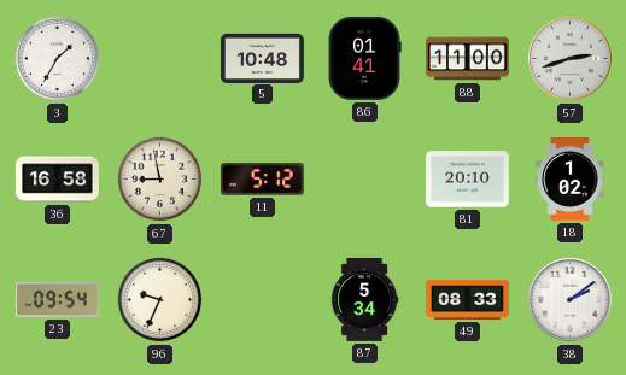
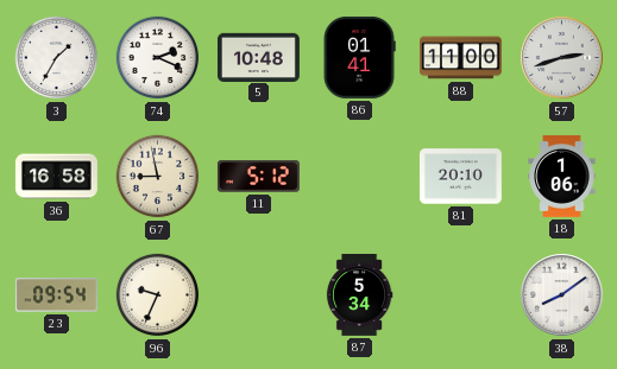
74: none -> 2:19 (158, 58)
18: 1:02 -> 1:06 (562, 176)
49: 08:33 -> none (467, 299)
38: 2:09 -> 8:09 (562, 295)
